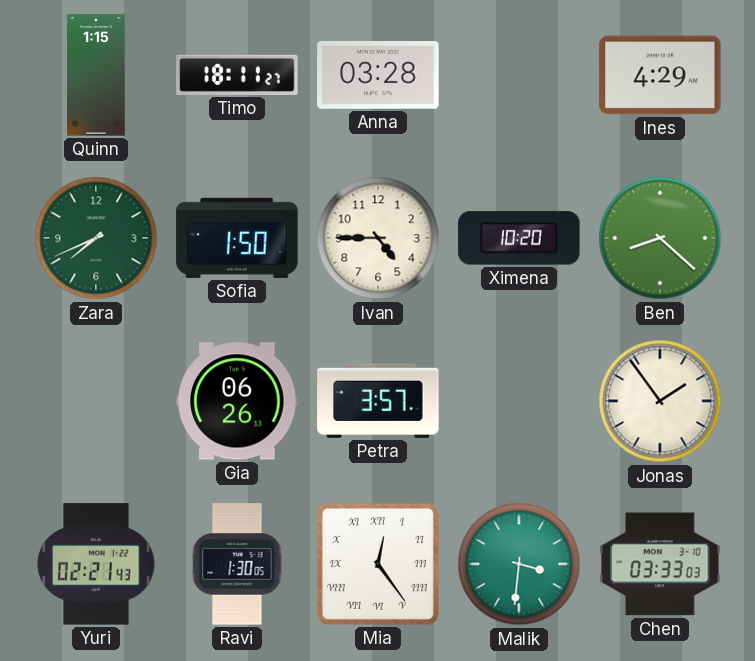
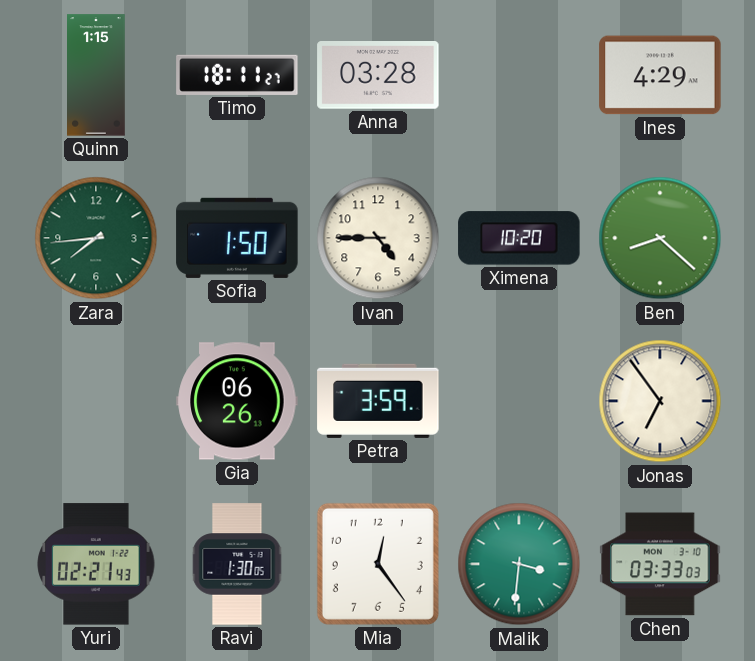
Zara: 7:41 -> 7:44 (96, 238)
Petra: 3:57 -> 3:59 (378, 401)
Jonas: 1:54 -> 6:54 (660, 401)
Mia numerals: Roman -> Arabic (378, 564)
